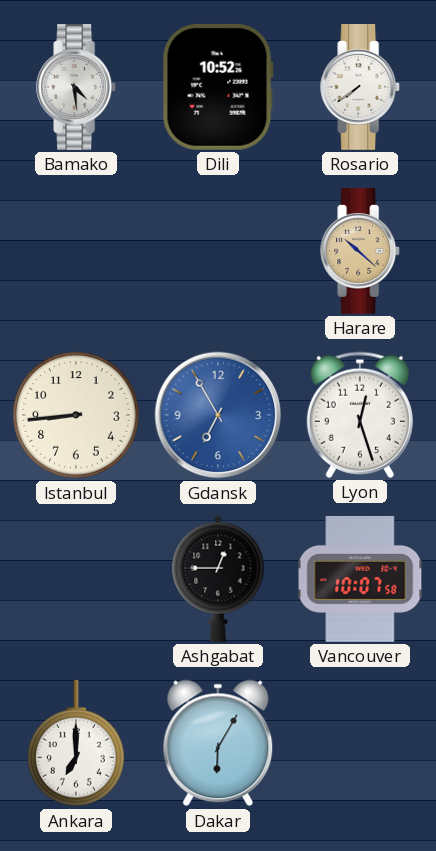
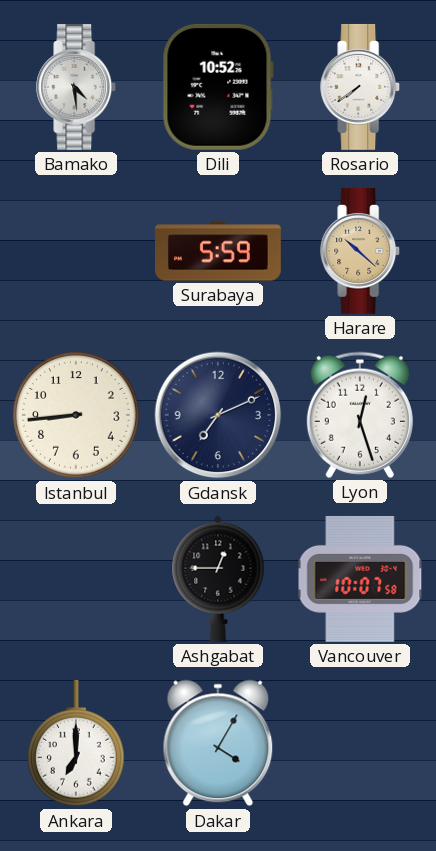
Surabaya: none -> 5:59 (219, 251)
Gdansk: 6:55 -> 7:11 (218, 415)
Gdansk dial: blue -> navy (218, 415)
Dakar: 6:05 -> 4:05 (218, 743)
